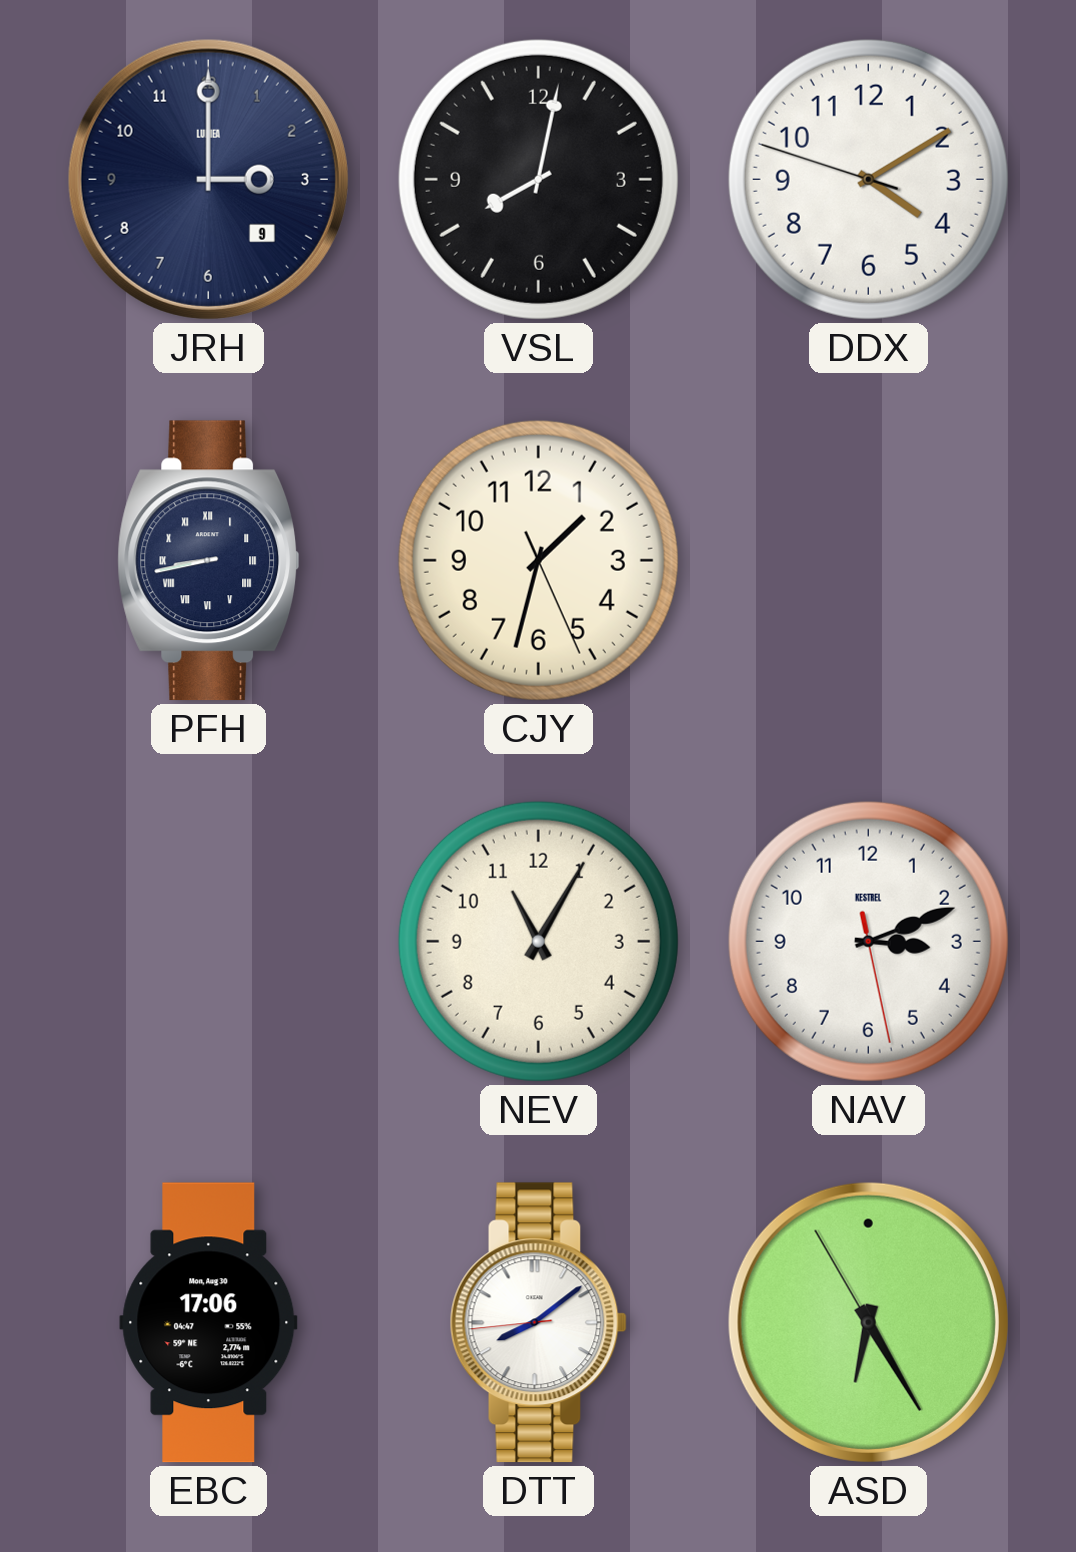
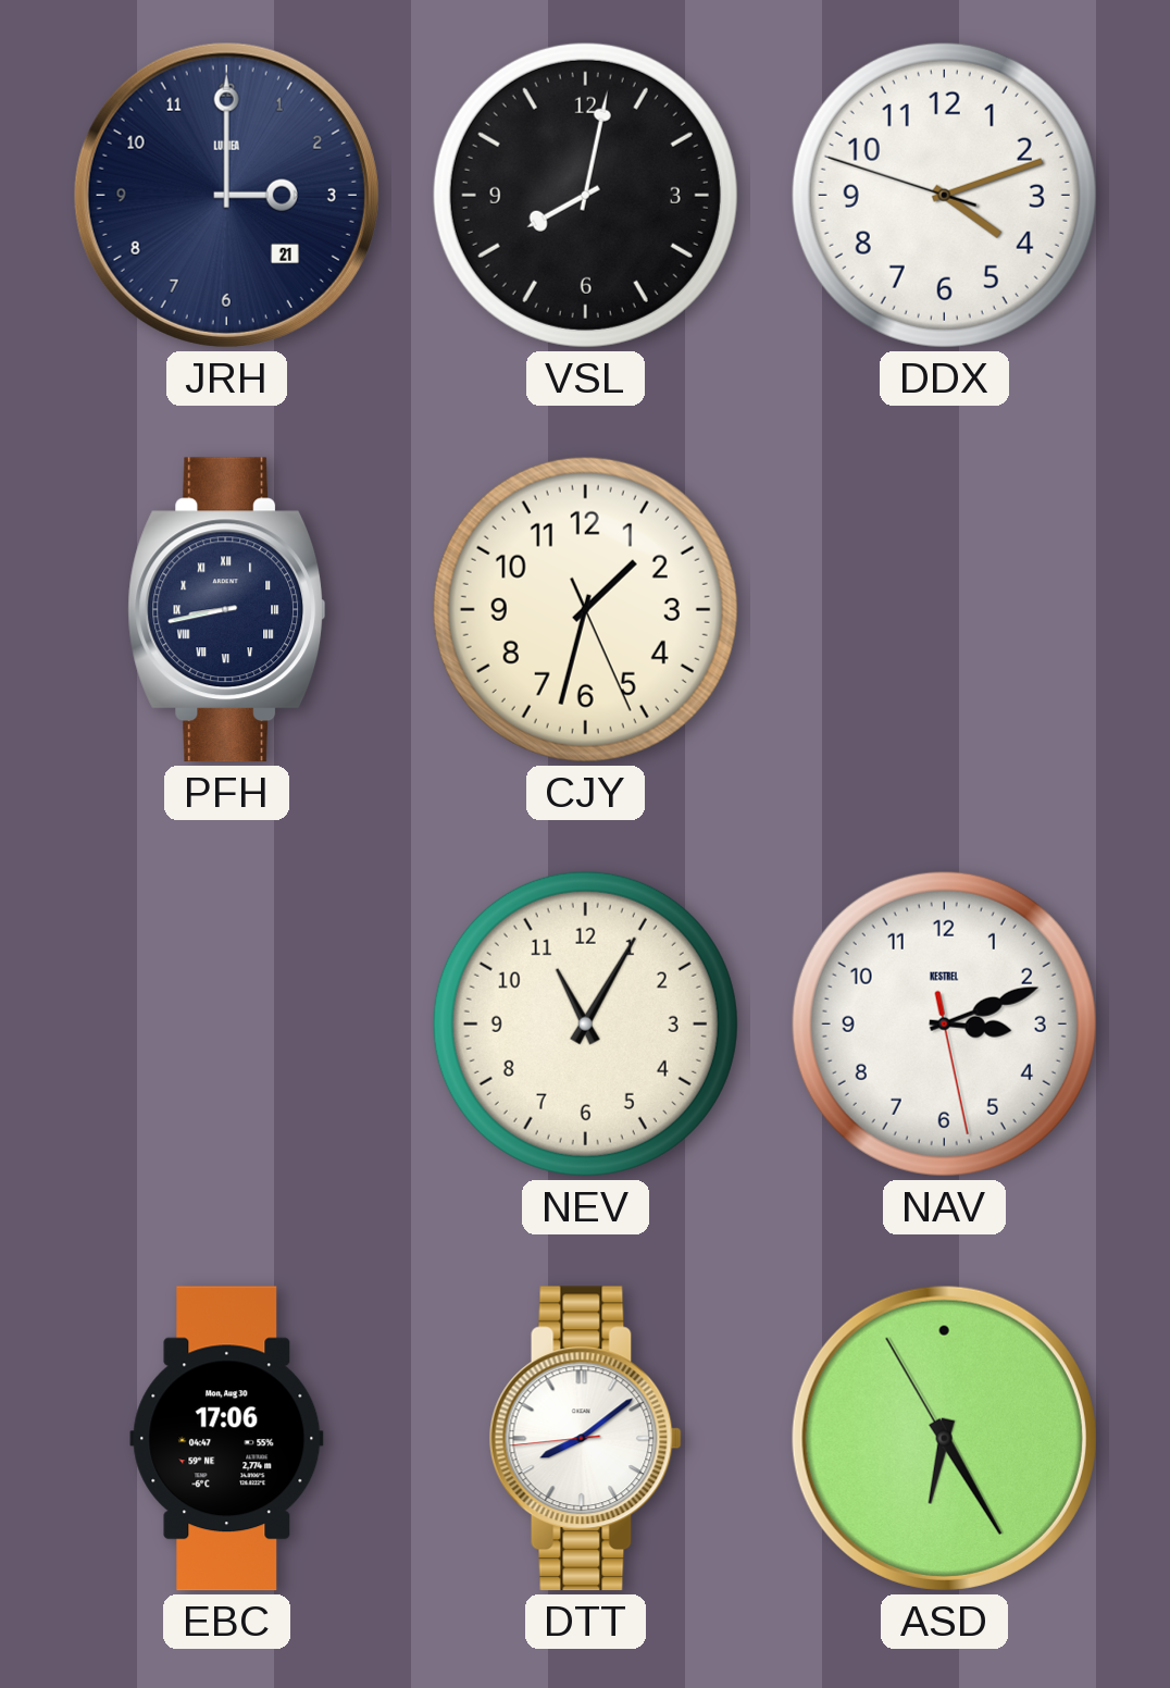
JRH date: 9 -> 21 (226, 195)
DDX: 4:09 -> 4:11 (944, 195)
